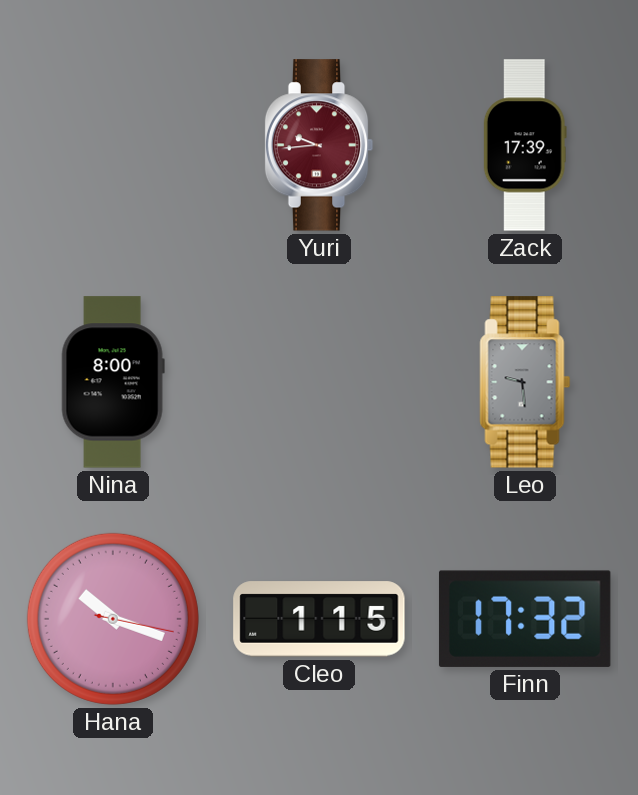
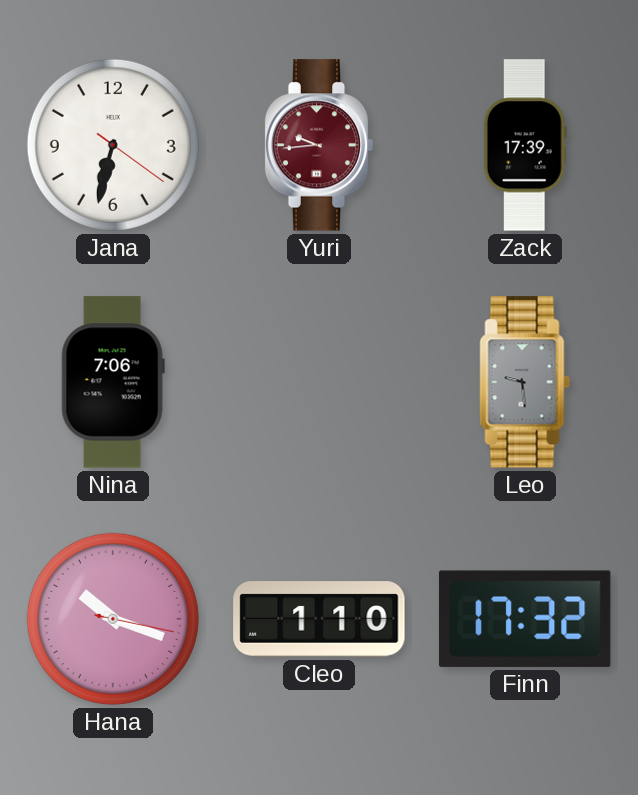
Jana: none -> 6:32 (113, 145)
Nina: 8:00 -> 7:06 (113, 382)
Cleo: 1:15 -> 1:10 (319, 619)
